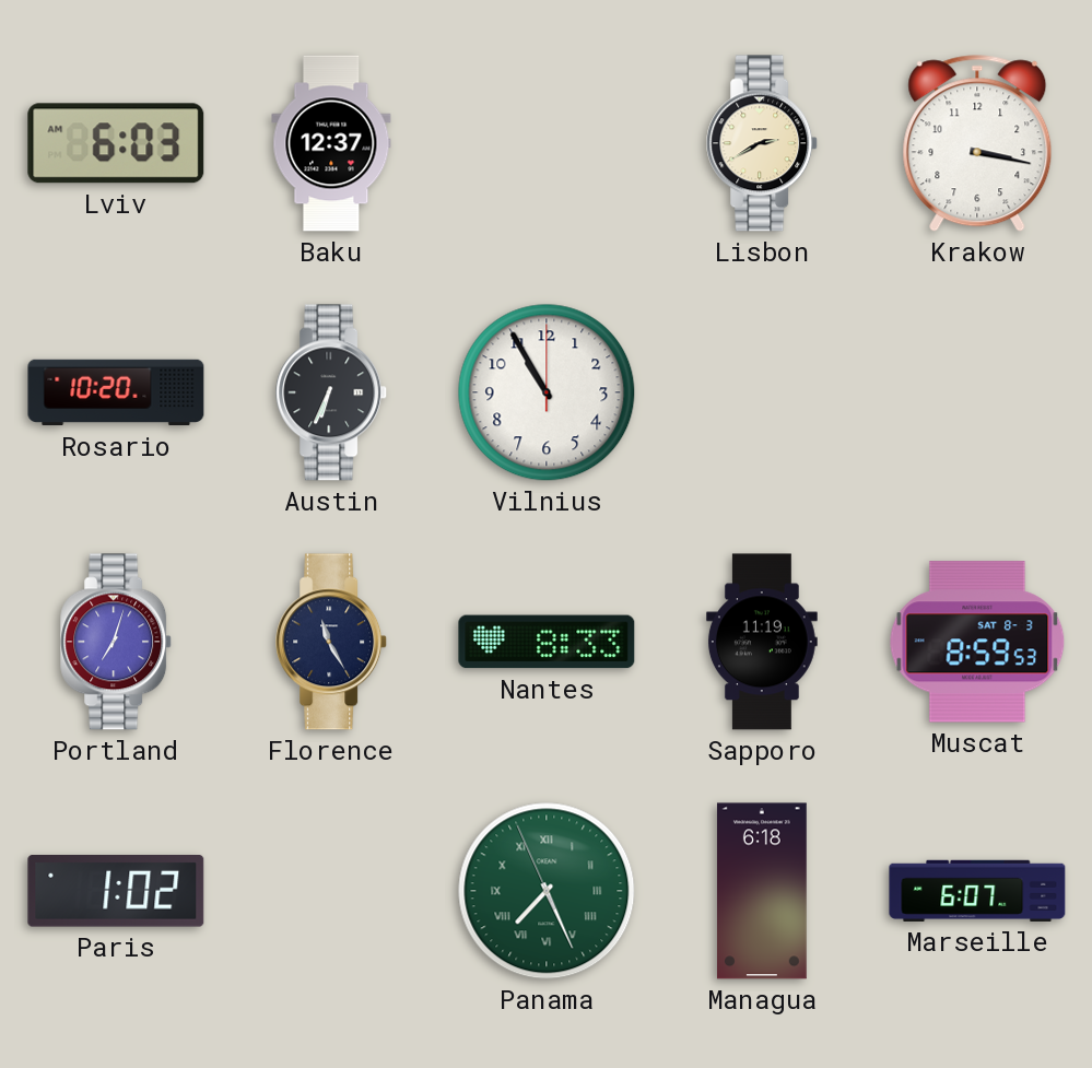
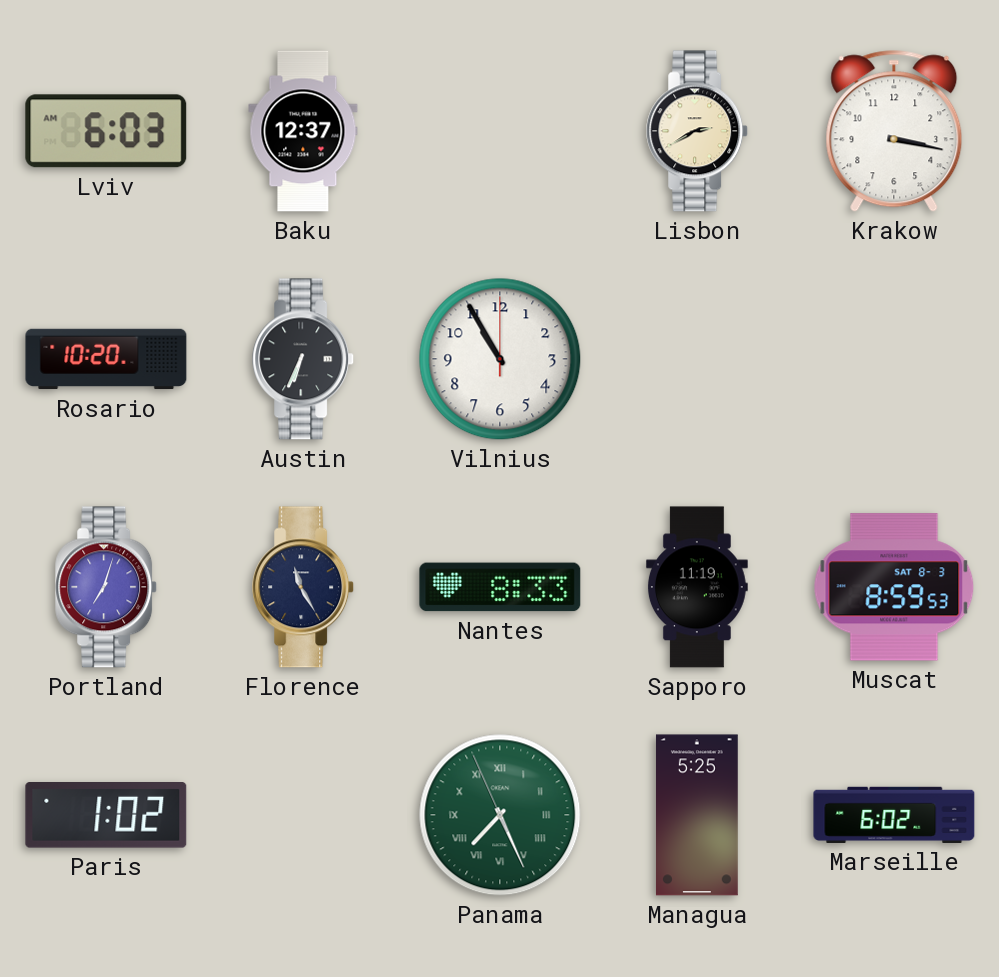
Managua: 6:18 -> 5:25 (697, 815)
Marseille: 6:07 -> 6:02 (894, 815)
